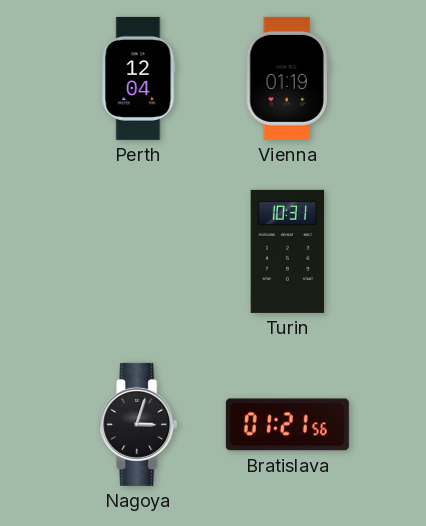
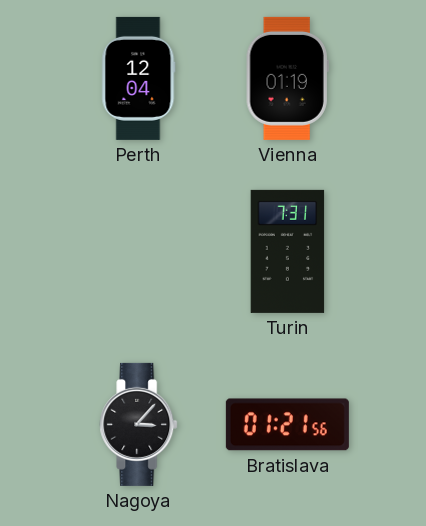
Turin: 10:31 -> 7:31 (288, 251)
Nagoya: 3:03 -> 3:07 (139, 424)
